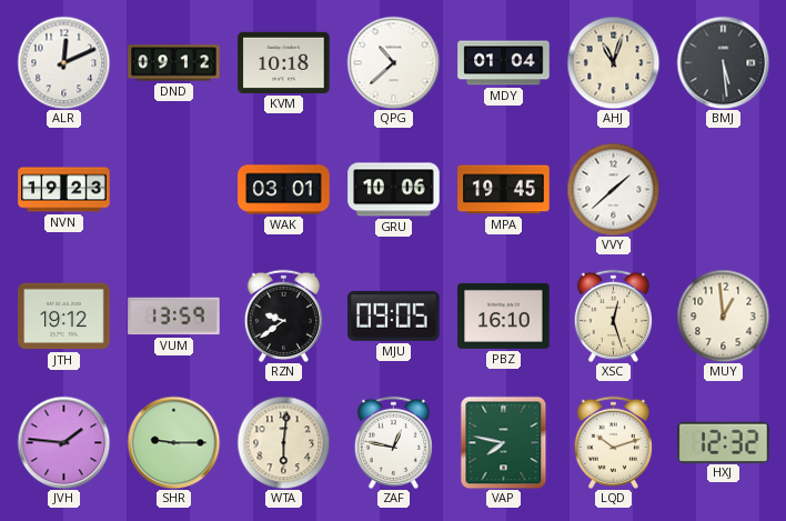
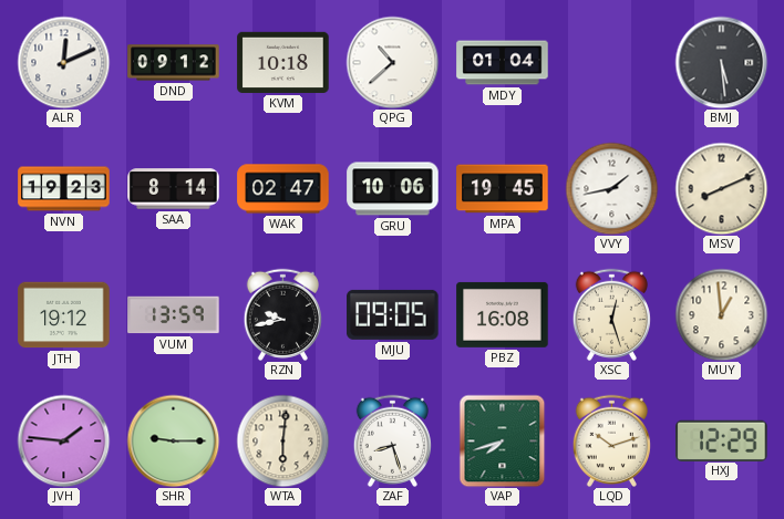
AHJ: 11:03 -> none (613, 62)
SAA: none -> 8:14 (174, 189)
WAK: 03:01 -> 02:47 (283, 189)
VVY: 1:38 -> 1:43 (611, 188)
MSV: none -> 8:11 (721, 188)
RZN: 9:39 -> 9:43 (282, 314)
PBZ: 16:10 -> 16:08 (503, 314)
ZAF: 12:47 -> 8:27 (392, 440)
VAP: 7:47 -> 7:42 (503, 440)
HXJ: 12:32 -> 12:29 (722, 440)
